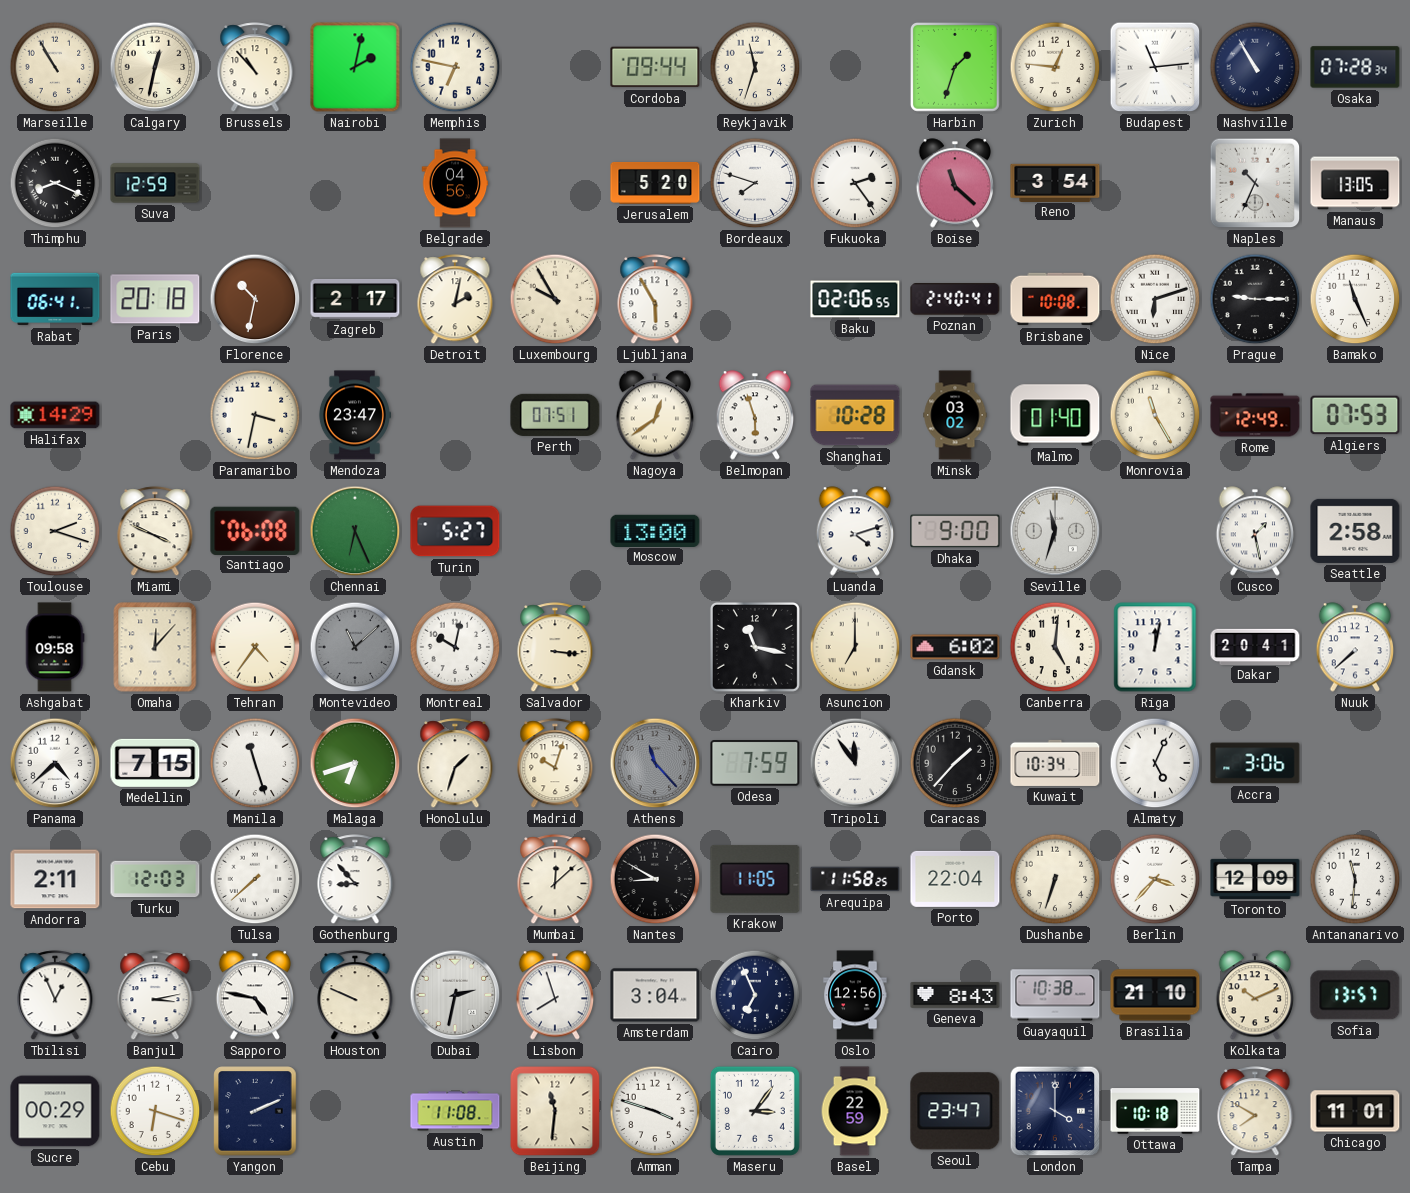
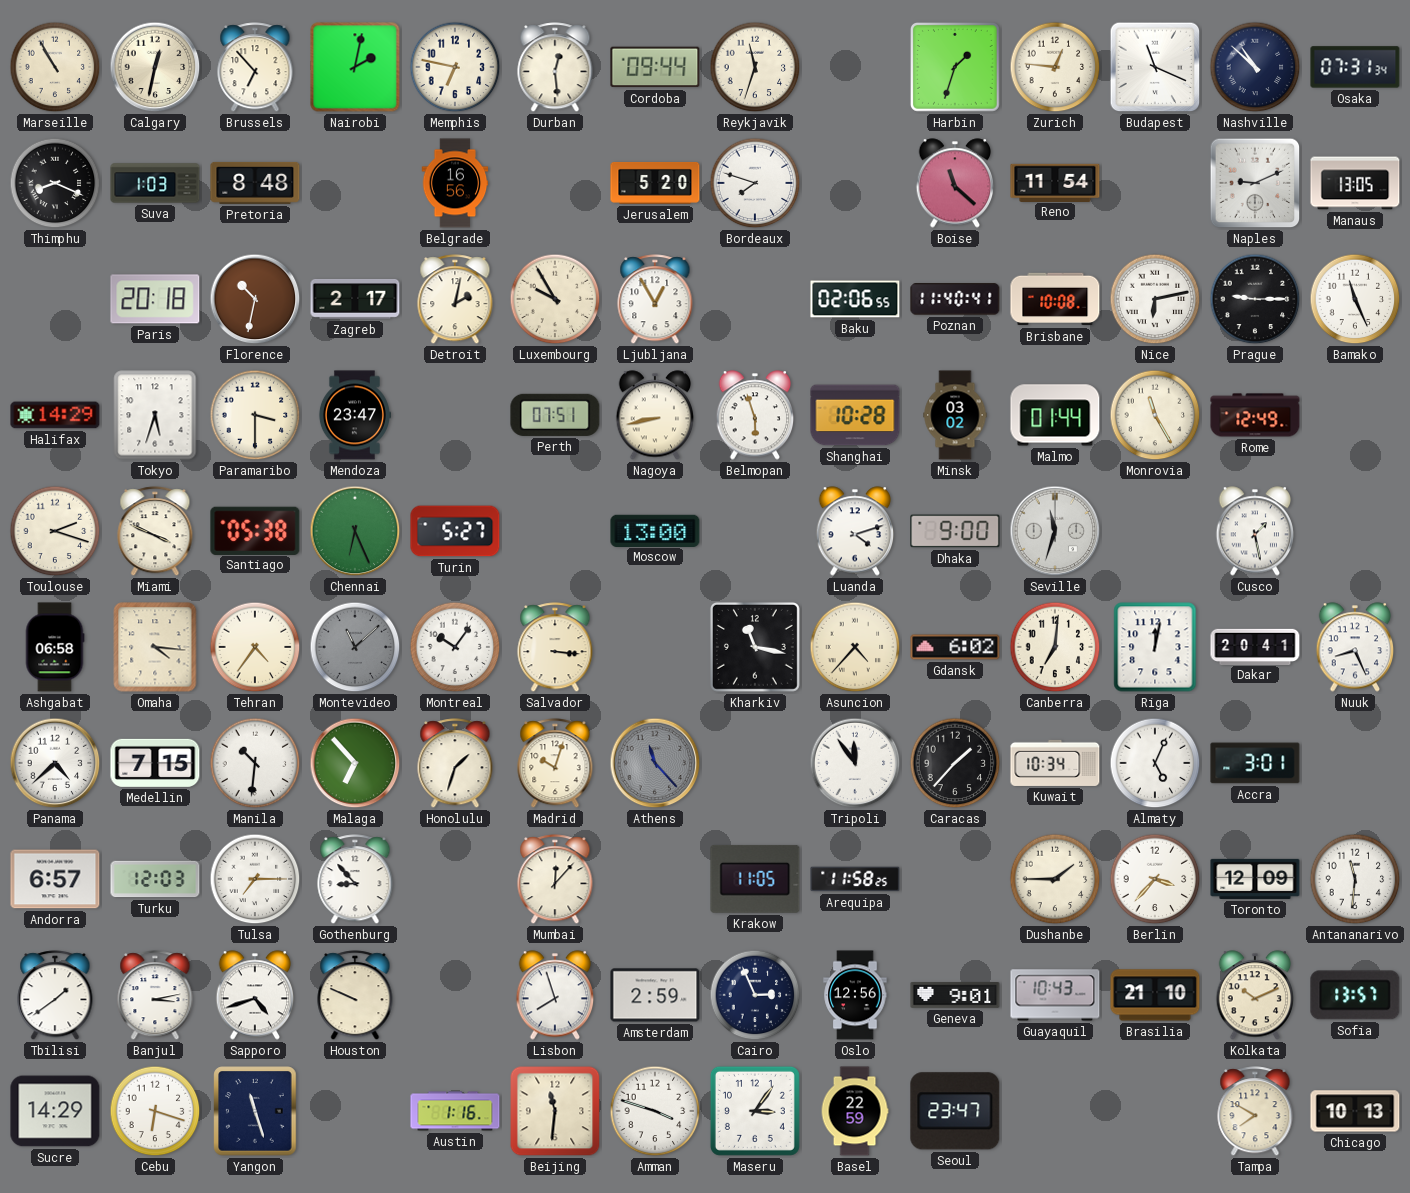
Brussels: 10:53 -> 6:53 (255, 68)
Durban: none -> 12:29 (555, 68)
Budapest: 11:14 -> 11:19 (1155, 67)
Nashville: 10:55 -> 10:52 (1255, 67)
Osaka: 07:28 -> 07:31 (1355, 67)
Suva: 12:59 -> 1:03 (155, 183)
Pretoria: none -> 8:48 (255, 183)
Belgrade: 04:56 -> 16:56 (455, 183)
Fukuoka: 2:24 -> none (855, 183)
Reno: 3:54 -> 11:54 (1055, 182)
Naples: 10:34 -> 9:11 (1255, 183)
Rabat: 06:41 -> none (55, 299)
Ljubljana: 5:55 -> 12:55 (655, 300)
Poznan: 2:40 -> 11:40 (955, 299)
Nice: 6:12 -> 6:13 (1155, 299)
Tokyo: none -> 5:33 (155, 415)
Paramaribo: 3:32 -> 3:30 (255, 415)
Nagoya: 12:39 -> 8:43 (655, 415)
Malmo: 01:40 -> 01:44 (1055, 415)
Algiers: 07:53 -> none (1355, 415)
Santiago: 06:08 -> 05:38 (255, 530)
Seattle: 2:58 -> none (1355, 531)
Ashgabat: 09:58 -> 06:58 (55, 647)
Omaha: 12:07 -> 4:16 (155, 647)
Montreal: 10:02 -> 10:06 (455, 647)
Asuncion: 7:00 -> 4:37 (855, 647)
Canberra: 5:01 -> 7:01 (1055, 647)
Nuuk: 7:38 -> 8:26 (1355, 647)
Manila: 11:27 -> 10:31 (255, 763)
Malaga: 6:42 -> 6:53 (355, 763)
Odesa: 7:59 -> none (755, 764)
Accra: 3:06 -> 3:01 (1255, 763)
Andorra: 2:11 -> 6:57 (55, 879)
Tulsa: 7:38 -> 7:15 (255, 879)
Mumbai: 12:08 -> 12:07 (555, 880)
Nantes: 8:50 -> none (655, 879)
Porto: 22:04 -> none (955, 879)
Dushanbe: 6:33 -> 1:45 (1055, 879)
Tbilisi: 12:56 -> 1:39 (55, 996)
Sapporo: 4:47 -> 4:42 (255, 995)
Dubai: 2:32 -> none (455, 995)
Amsterdam: 3:04 -> 2:59 (655, 995)
Cairo: 6:56 -> 2:56 (755, 995)
Geneva: 8:43 -> 9:01 (955, 996)
Guayaquil: 10:38 -> 10:43 (1055, 995)
Sucre: 00:29 -> 14:29 (55, 1111)
Yangon: 2:11 -> 11:27 (255, 1111)
Austin: 11:08 -> 1:16 (455, 1111)
London: 4:00 -> none (1055, 1111)
Ottawa: 10:18 -> none (1155, 1111)
Chicago: 11:01 -> 10:13 (1355, 1111)
